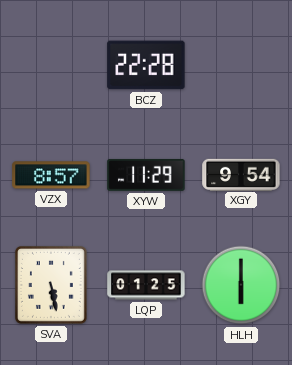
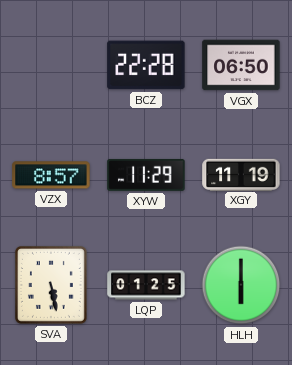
VGX: none -> 06:50 (241, 65)
XGY: 9:54 -> 11:19 (241, 174)
